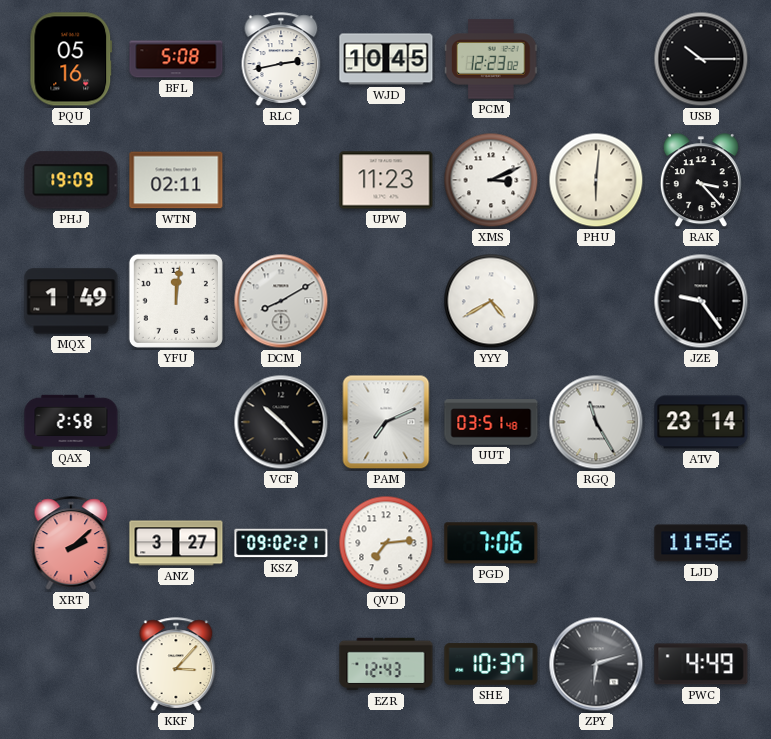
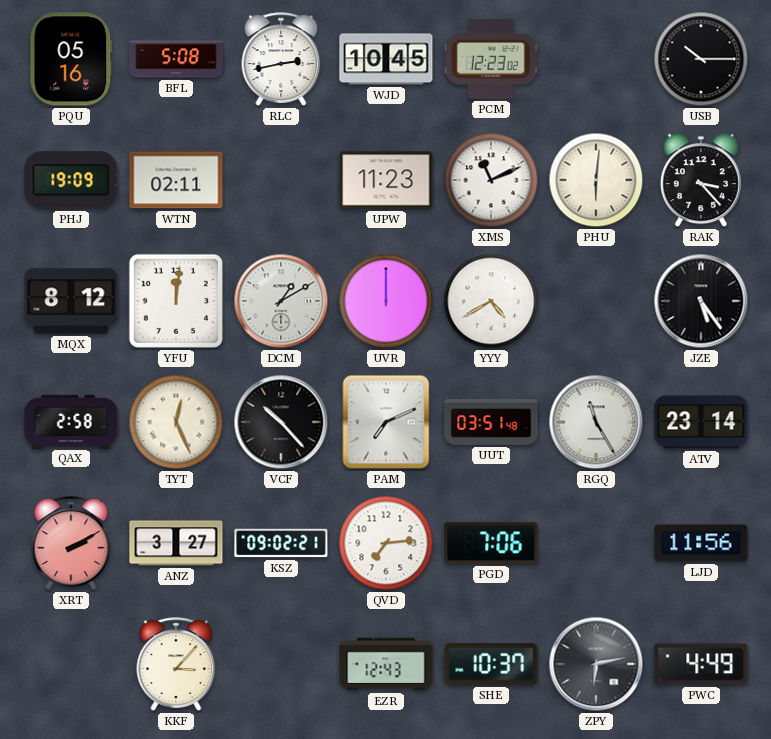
XMS: 3:11 -> 11:11 (491, 180)
MQX: 1:49 -> 8:12 (71, 301)
DCM: 8:10 -> 1:10 (281, 301)
UVR: none -> 12:00 (386, 301)
JZE: 9:24 -> 5:24 (701, 301)
TYT: none -> 12:26 (176, 422)
XRT: 2:08 -> 2:10 (71, 543)
ZPY: 6:12 -> 6:13 (596, 664)
